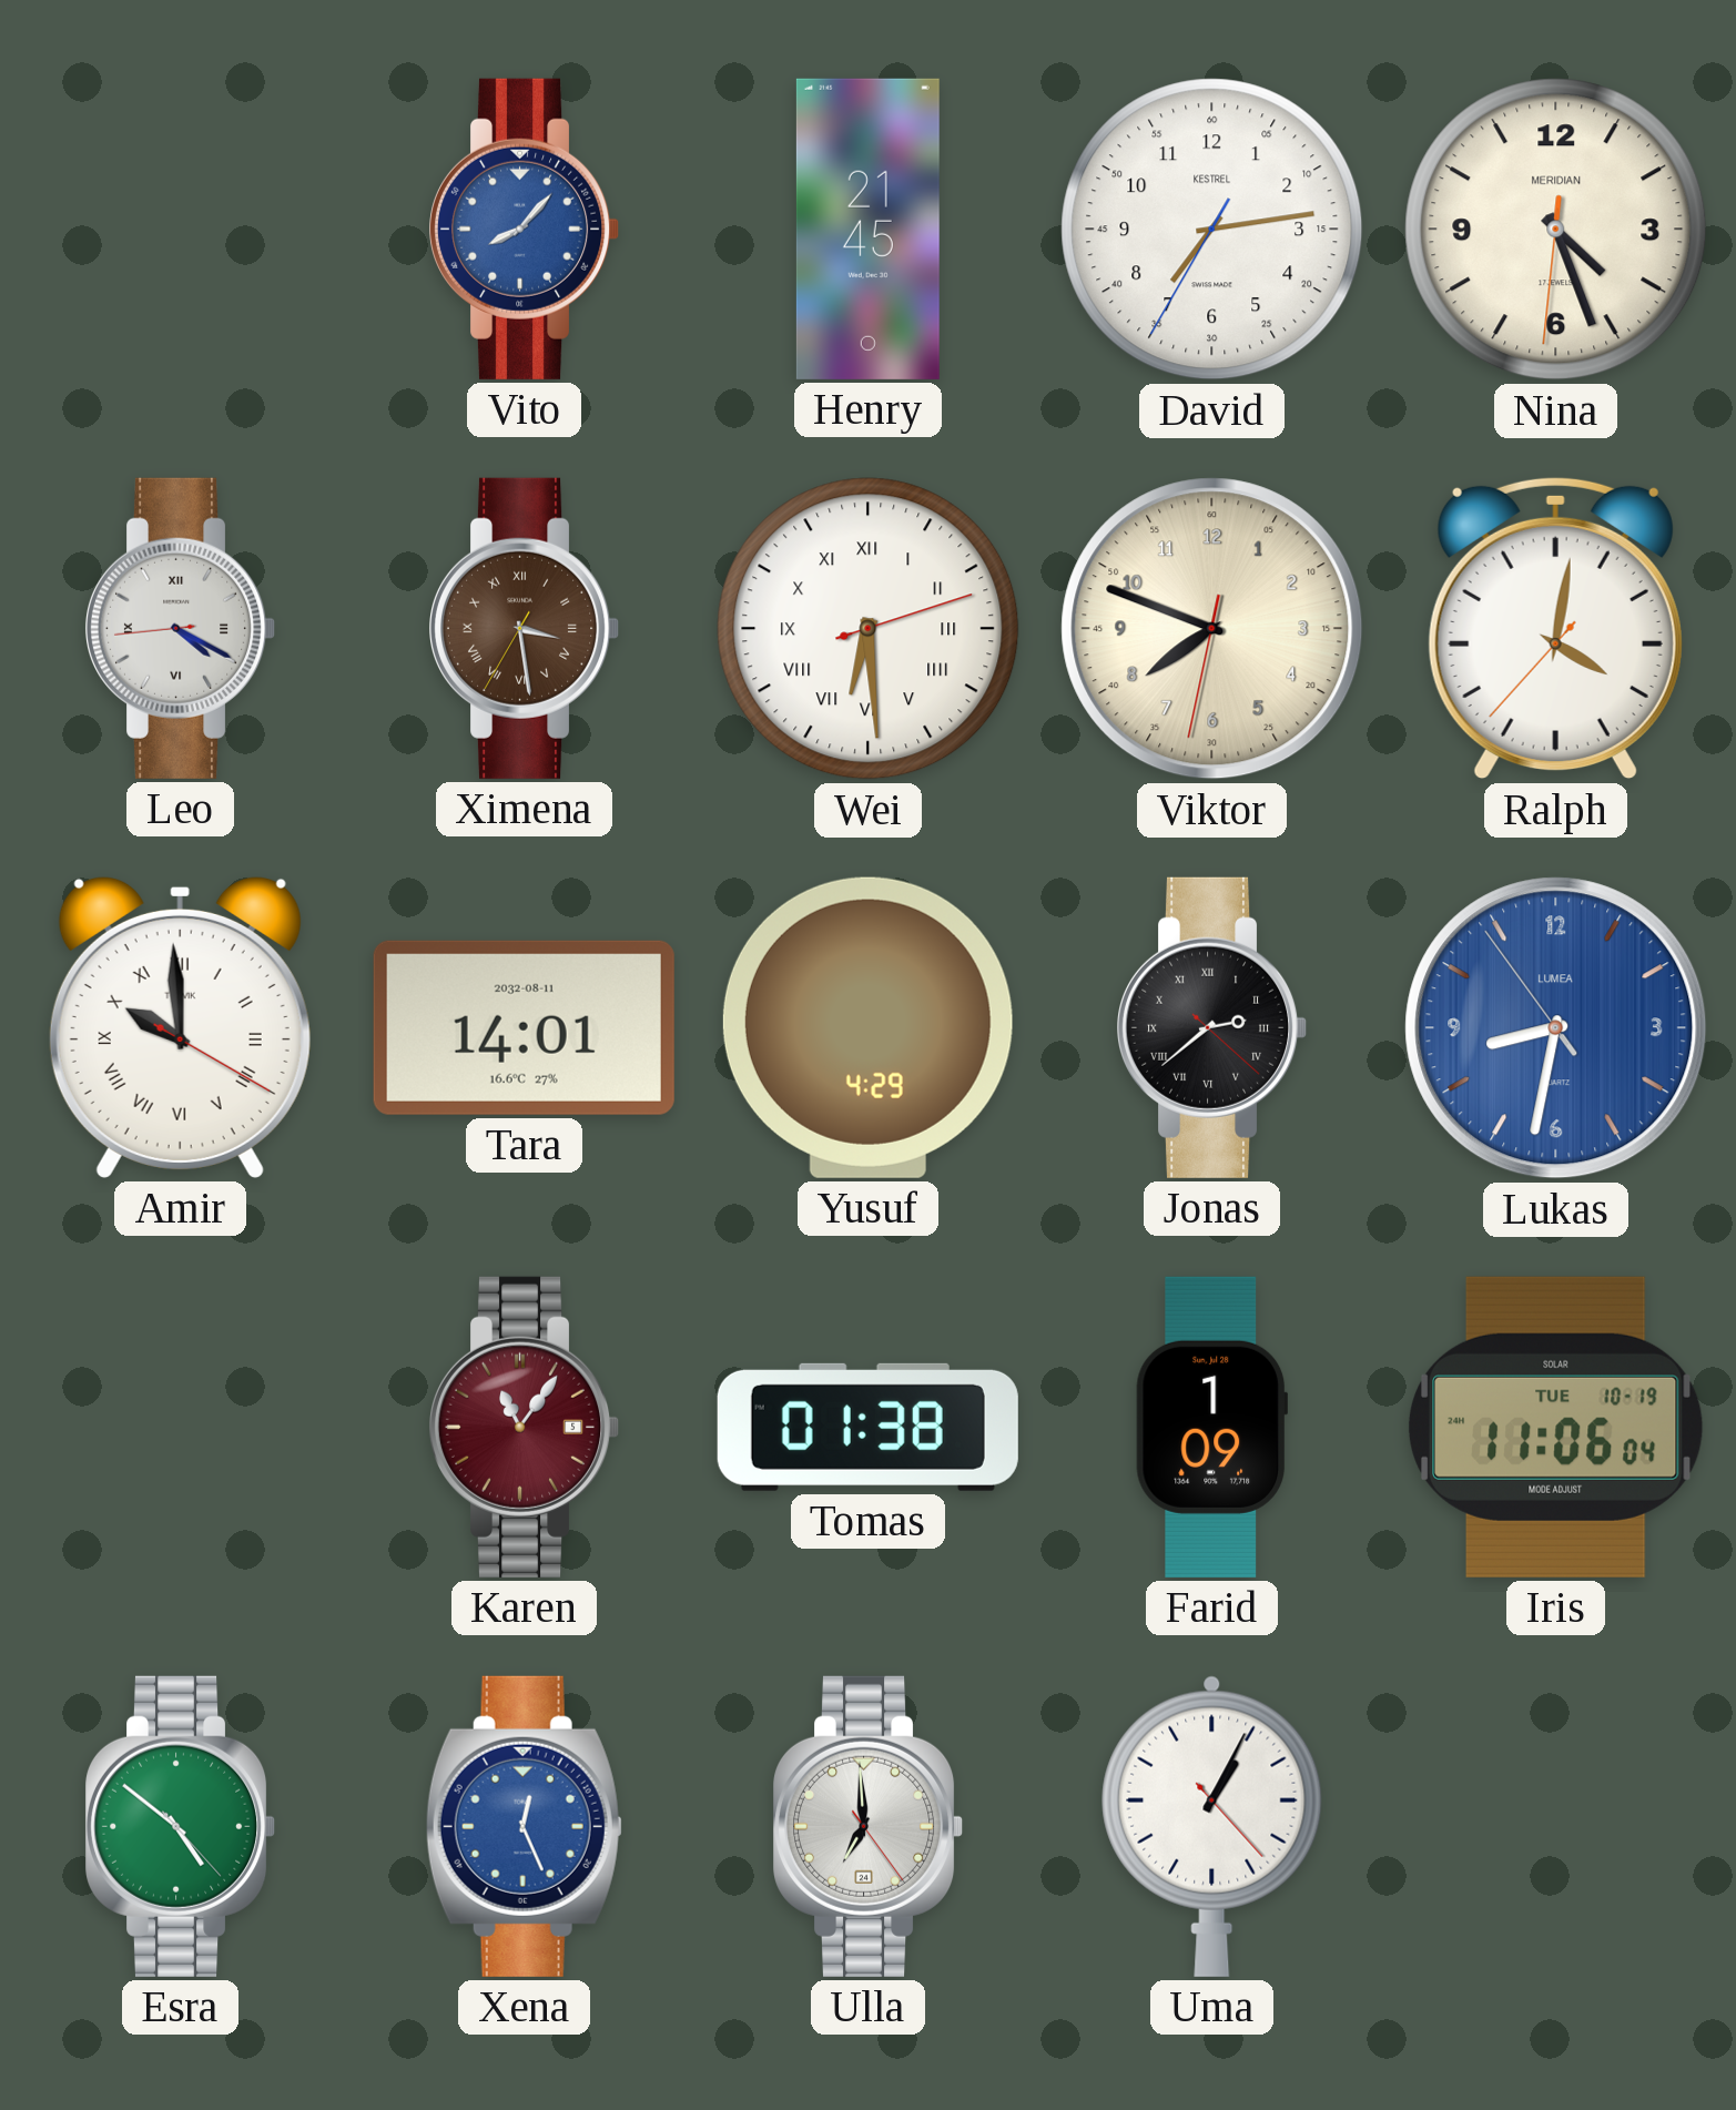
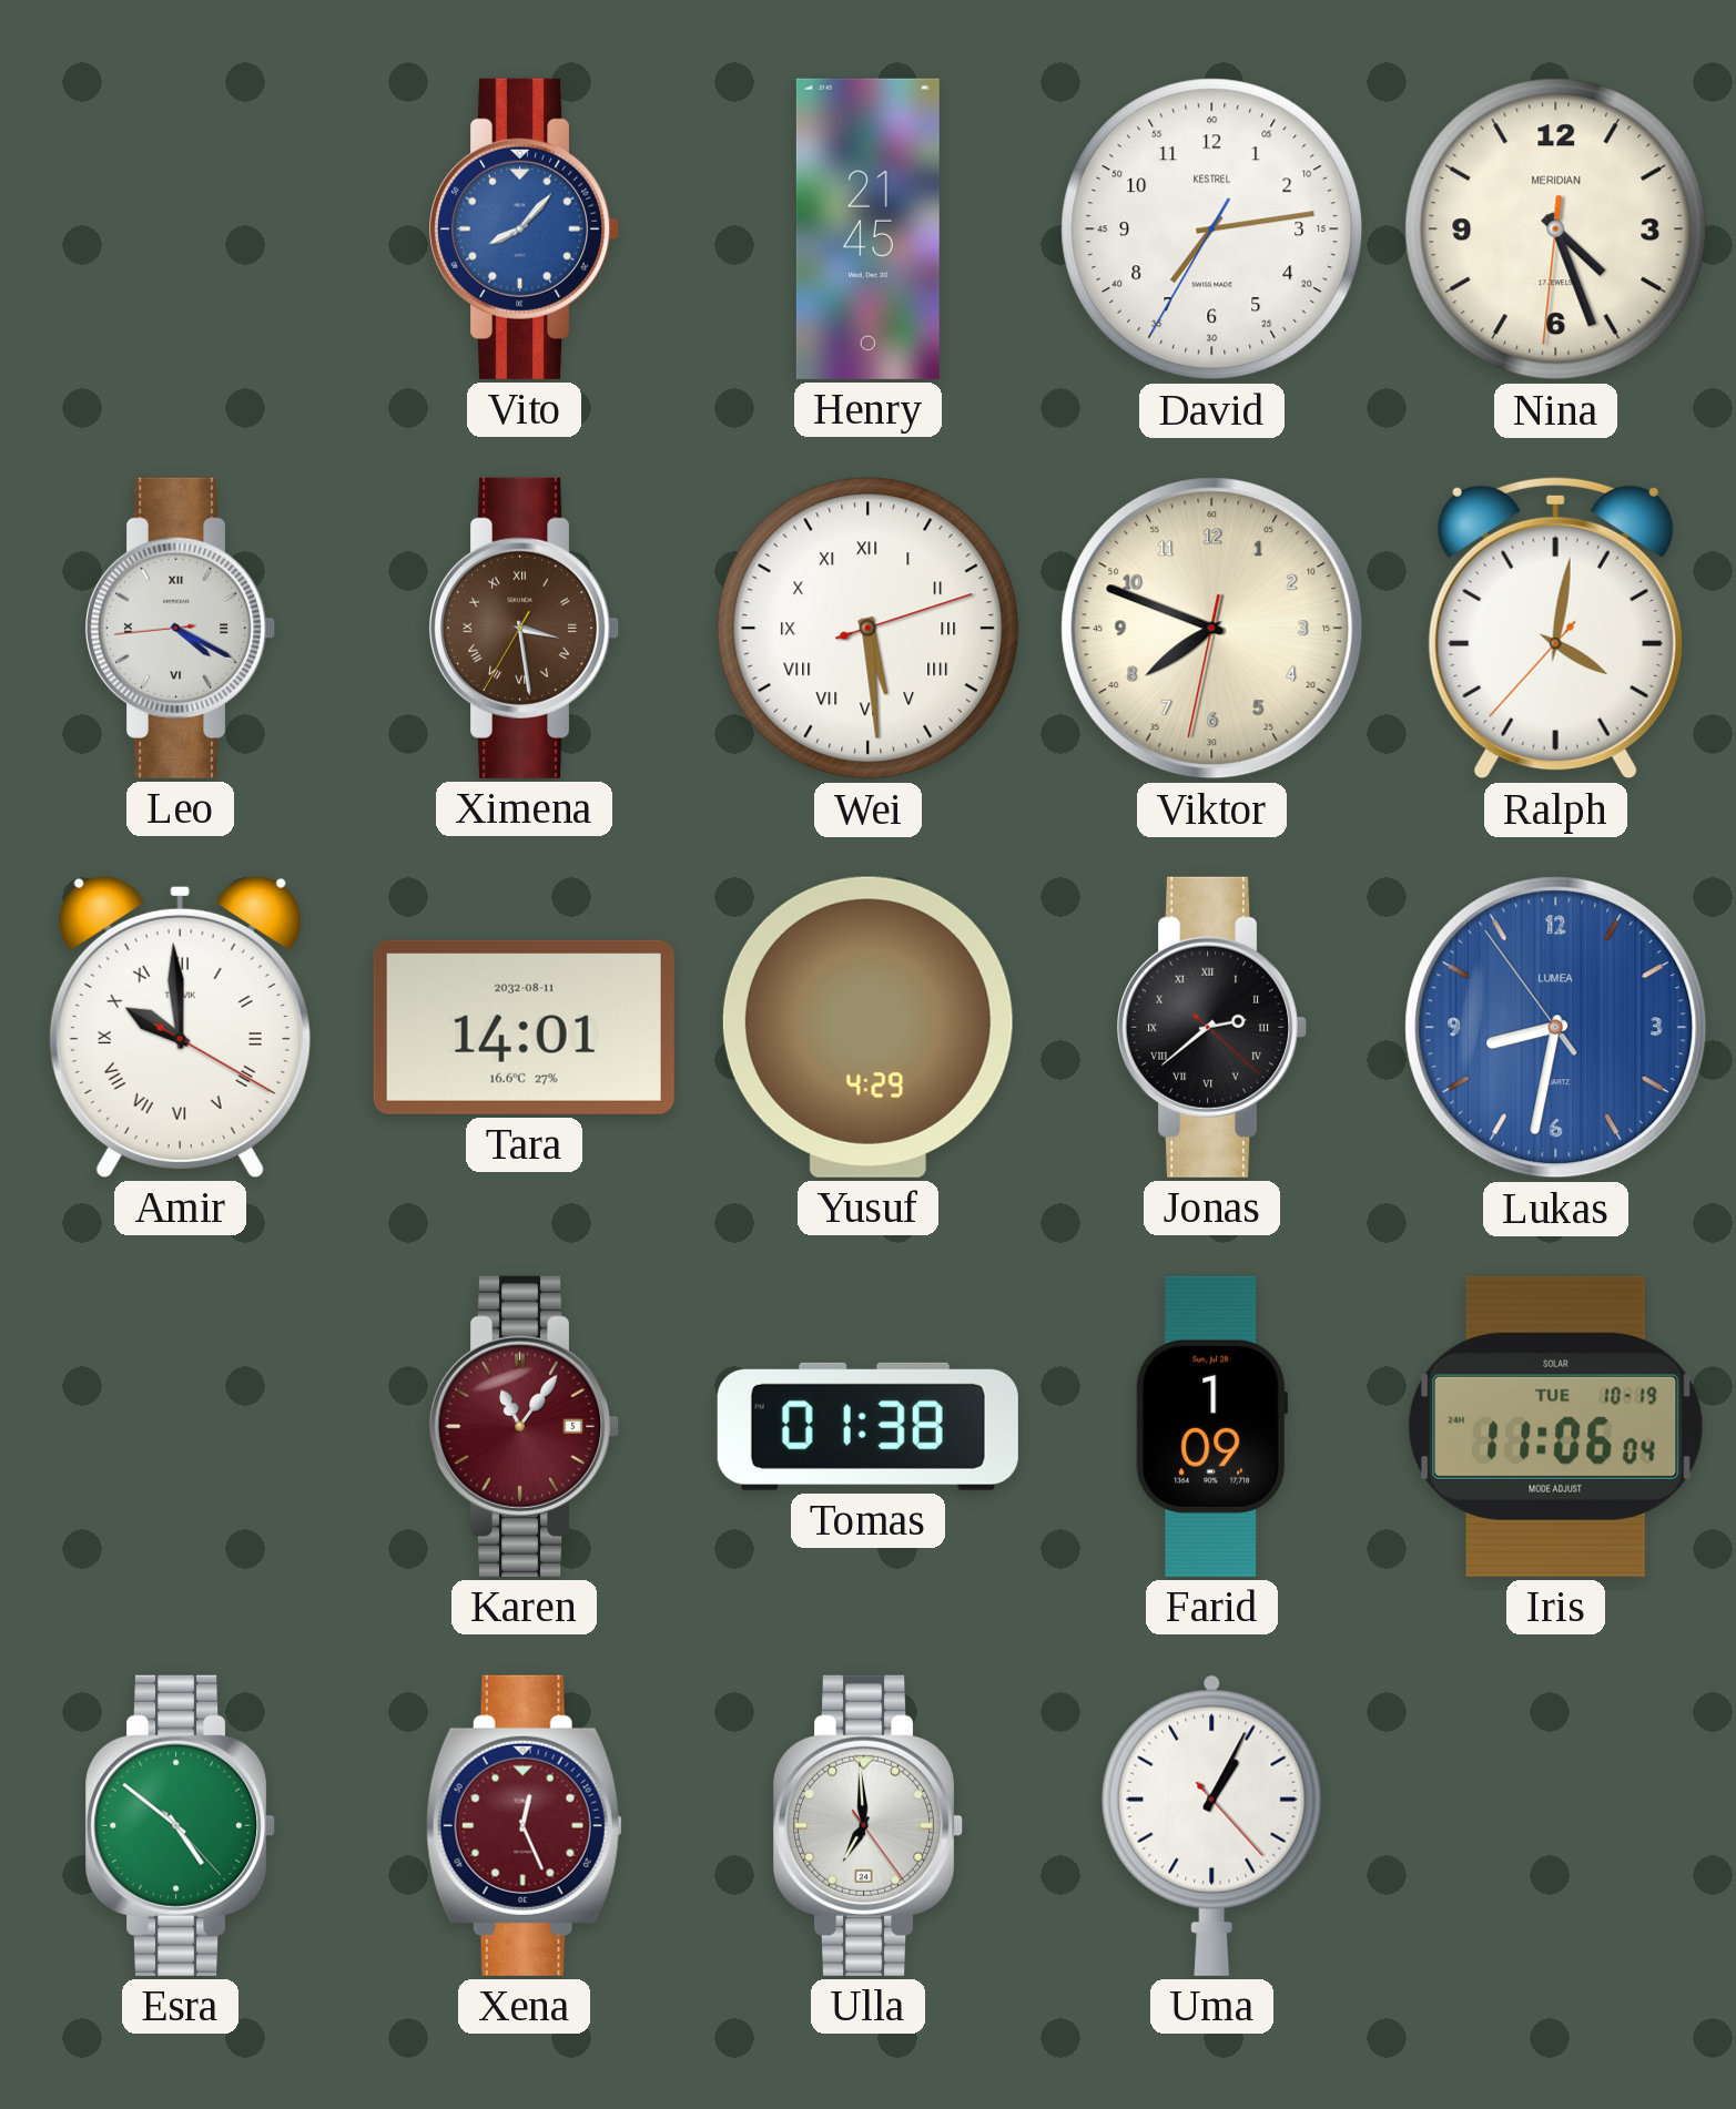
Wei: 6:29 -> 5:29 (869, 629)
Xena dial: blue -> burgundy (524, 1825)
